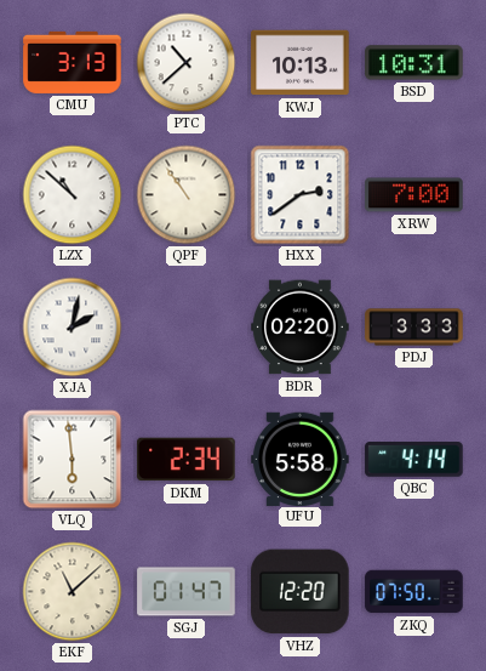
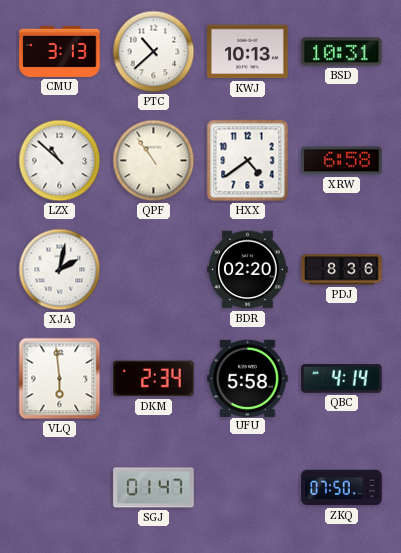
HXX: 2:39 -> 4:39 (248, 161)
XRW: 7:00 -> 6:58 (342, 161)
PDJ: 3:33 -> 8:36 (342, 270)
EKF: 11:08 -> none (73, 592)
VHZ: 12:20 -> none (301, 592)
